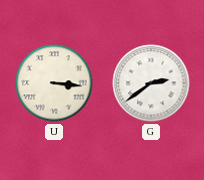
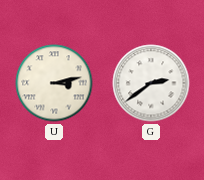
U: 3:16 -> 3:13 (54, 83)
